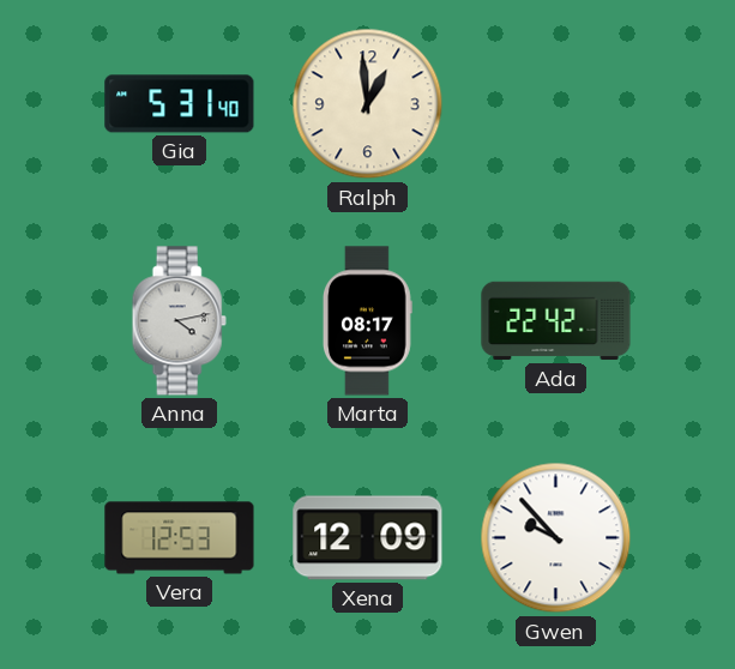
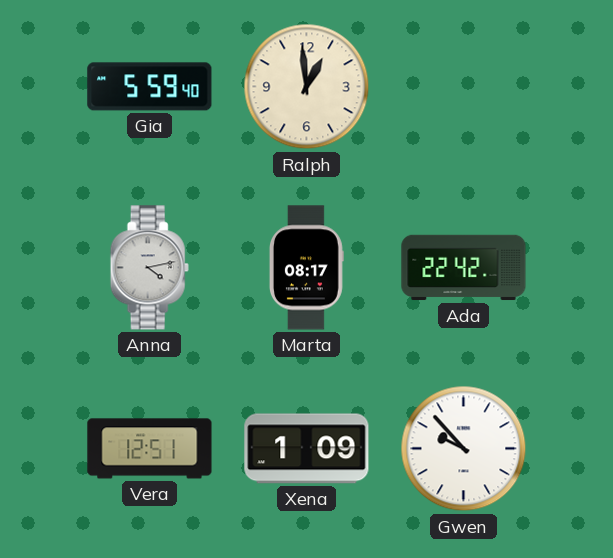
Gia: 5:31 -> 5:59 (150, 87)
Vera: 12:53 -> 12:51 (150, 449)
Xena: 12:09 -> 1:09 (307, 449)
